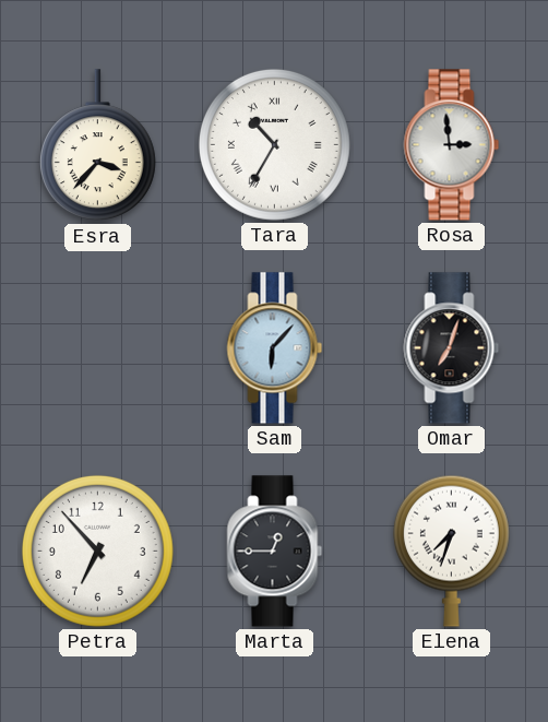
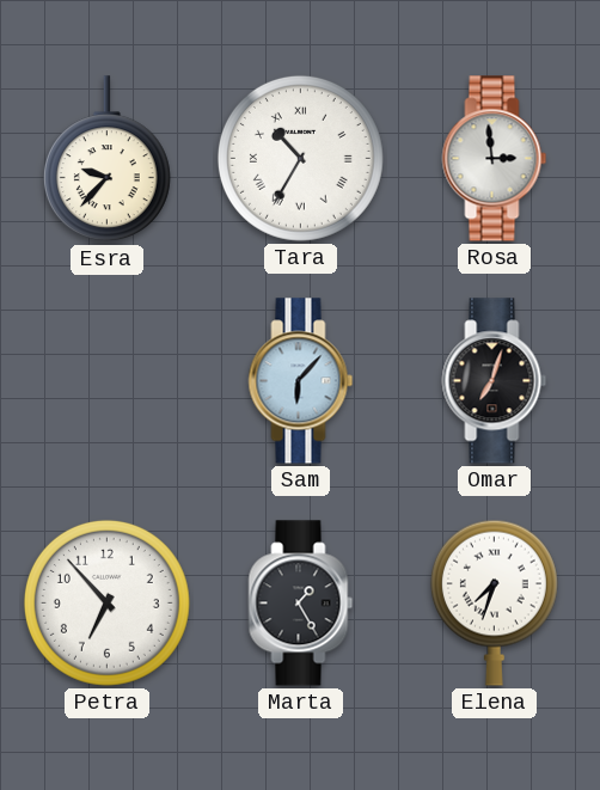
Esra: 3:37 -> 9:37 (106, 159)
Marta: 12:45 -> 1:25 (301, 604)
